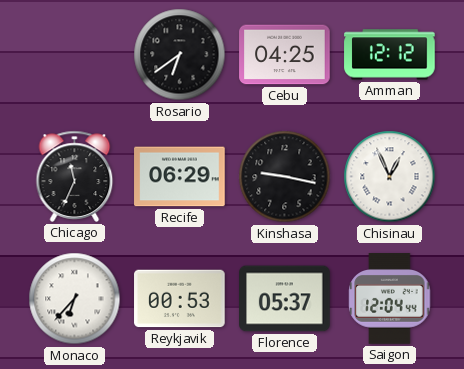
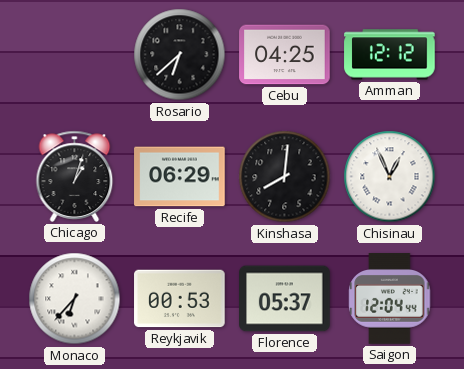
Rosario: 6:39 -> 6:38 (180, 55)
Chicago: 11:34 -> 1:03 (75, 176)
Kinshasa: 9:17 -> 8:01 (285, 177)
